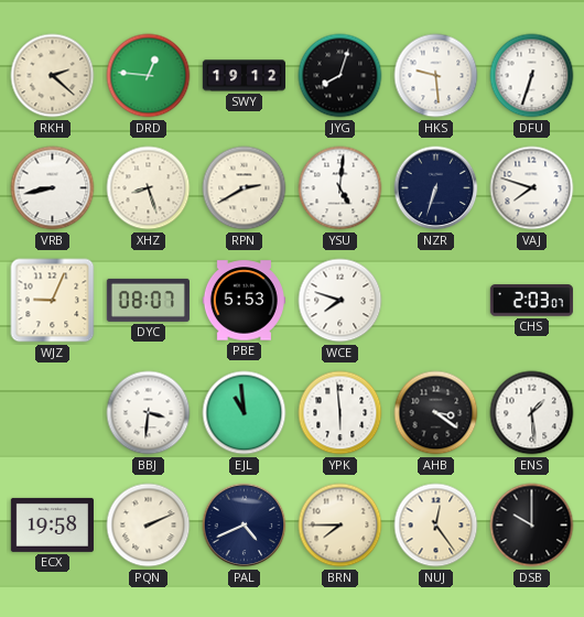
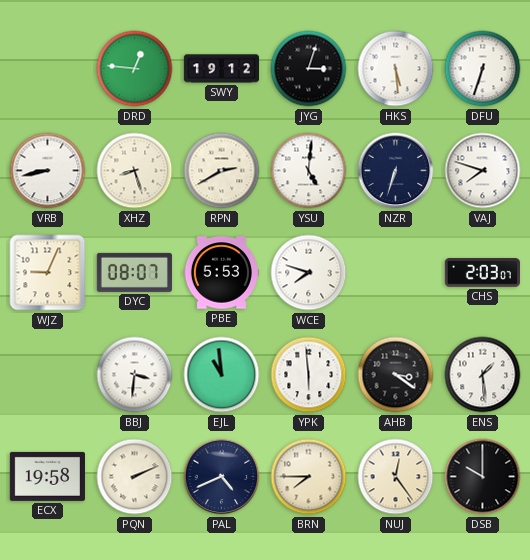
RKH: 2:22 -> none (53, 76)
JYG: 8:03 -> 3:03 (309, 69)
HKS: 9:29 -> 5:29 (396, 69)
